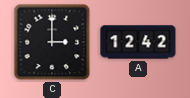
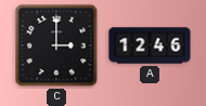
A: 12:42 -> 12:46 (150, 45)
